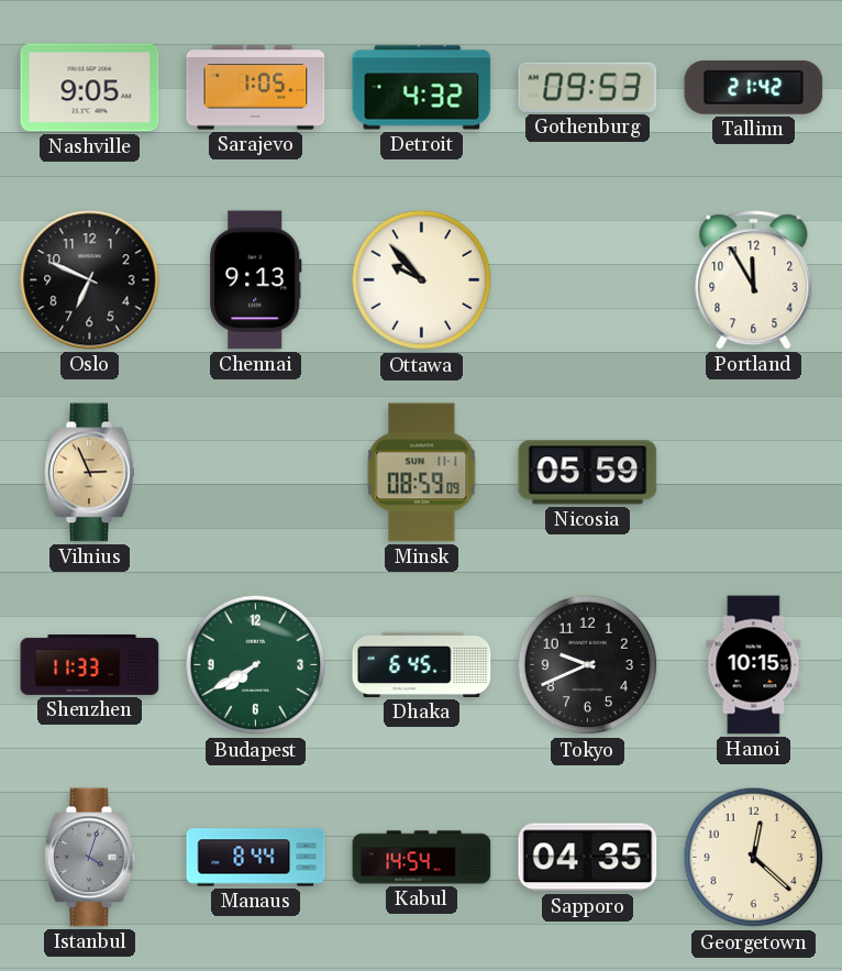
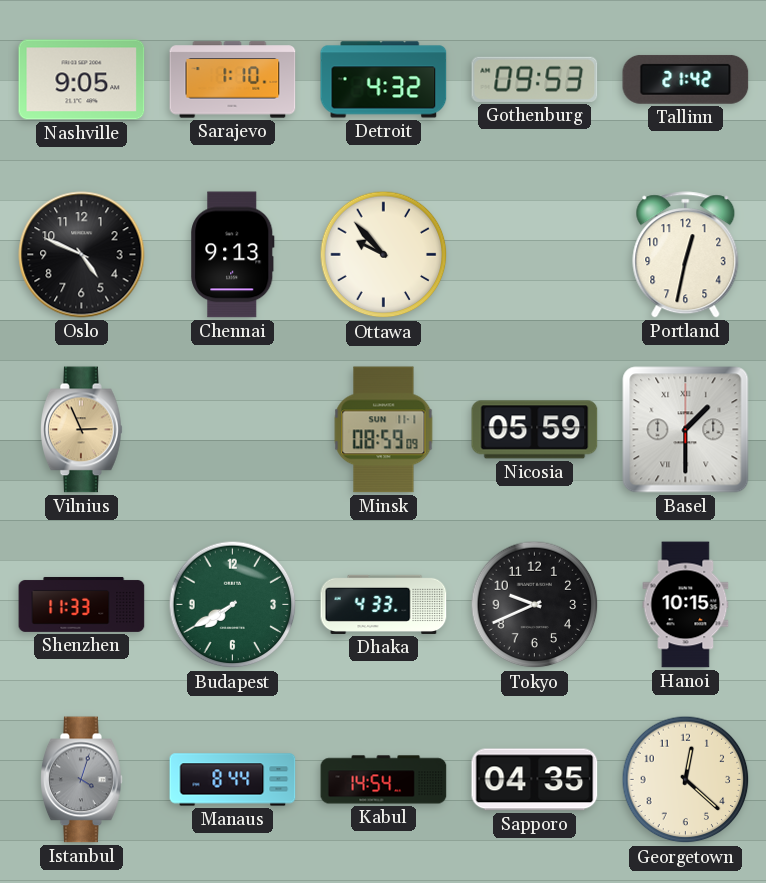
Sarajevo: 1:05 -> 1:10 (233, 80)
Oslo: 6:49 -> 4:49 (82, 255)
Portland: 11:55 -> 12:32 (686, 255)
Basel: none -> 1:30 (686, 430)
Dhaka: 6:45 -> 4:33 (384, 604)
